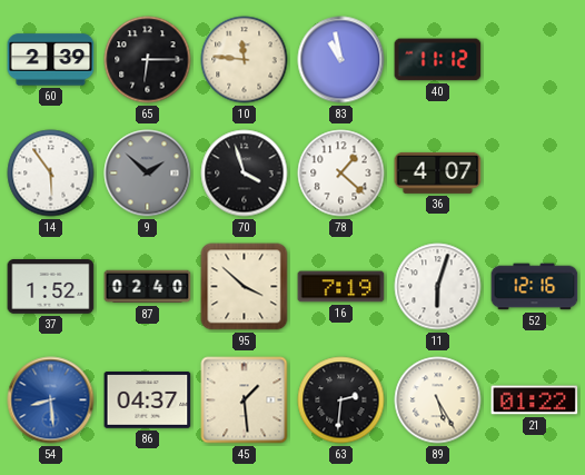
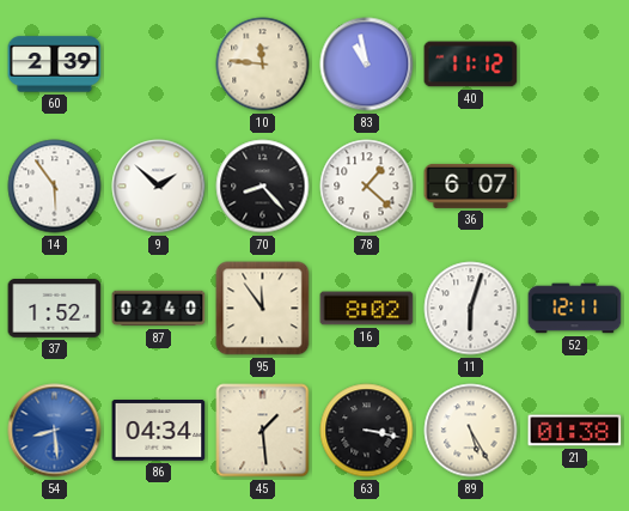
65: 6:15 -> none (148, 60)
9 dial: grey -> white (159, 187)
70: 3:57 -> 8:23 (263, 187)
36: 4:07 -> 6:07 (471, 185)
95: 3:52 -> 11:54 (263, 309)
16: 7:19 -> 8:02 (367, 309)
52: 12:16 -> 12:11 (575, 309)
86: 04:37 -> 04:34 (159, 431)
63: 2:31 -> 3:17 (367, 431)
21: 01:22 -> 01:38 (575, 431)
